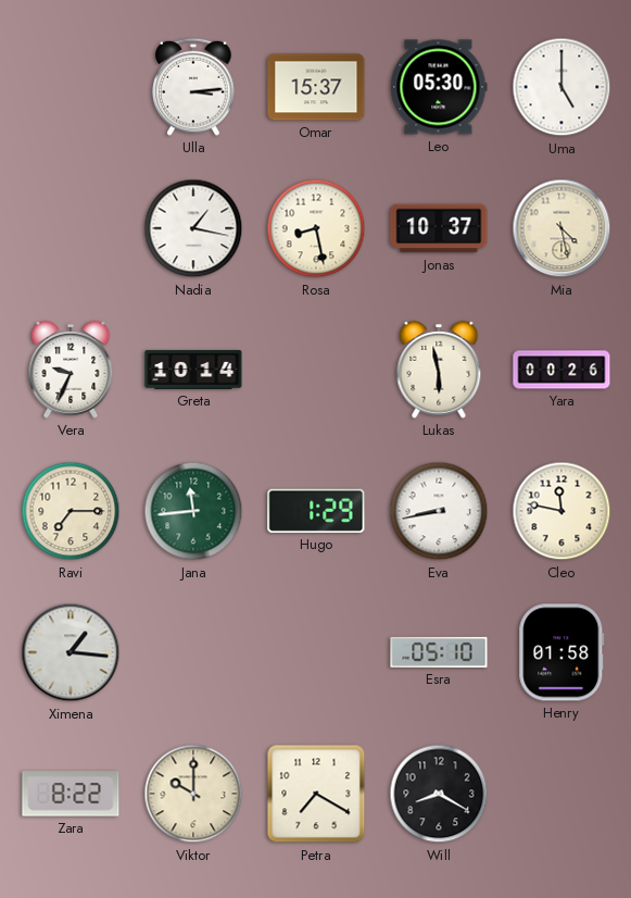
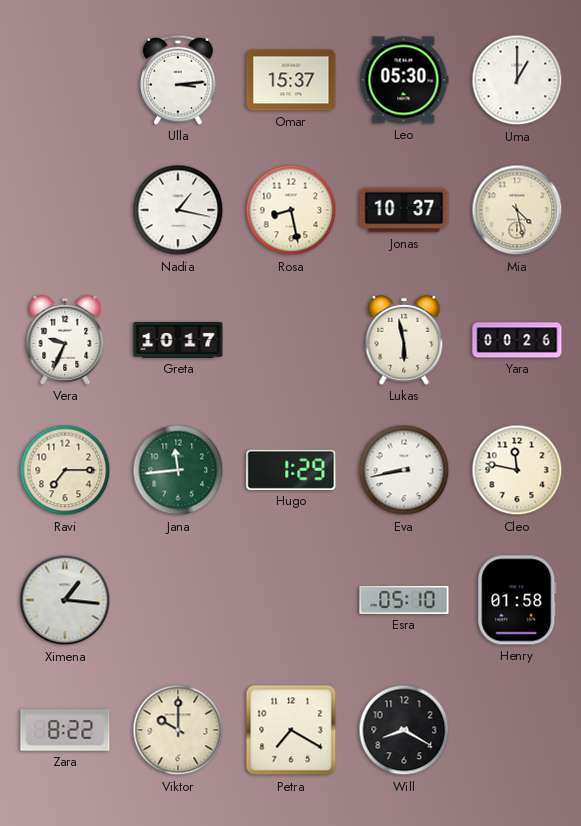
Uma: 5:00 -> 1:00 (517, 80)
Greta: 10:14 -> 10:17 (178, 340)
